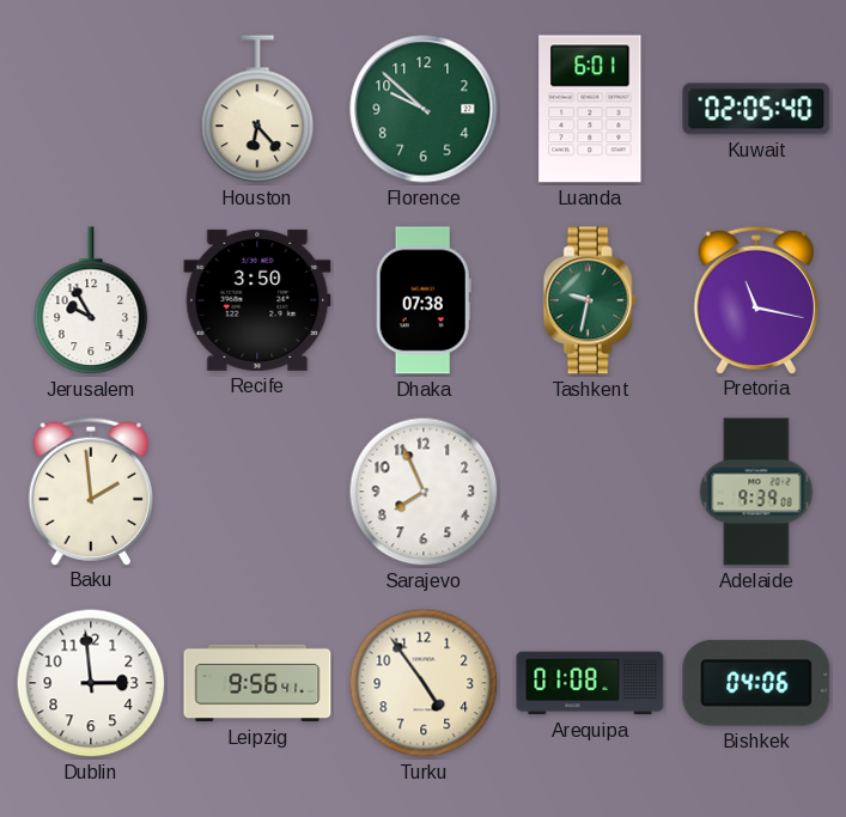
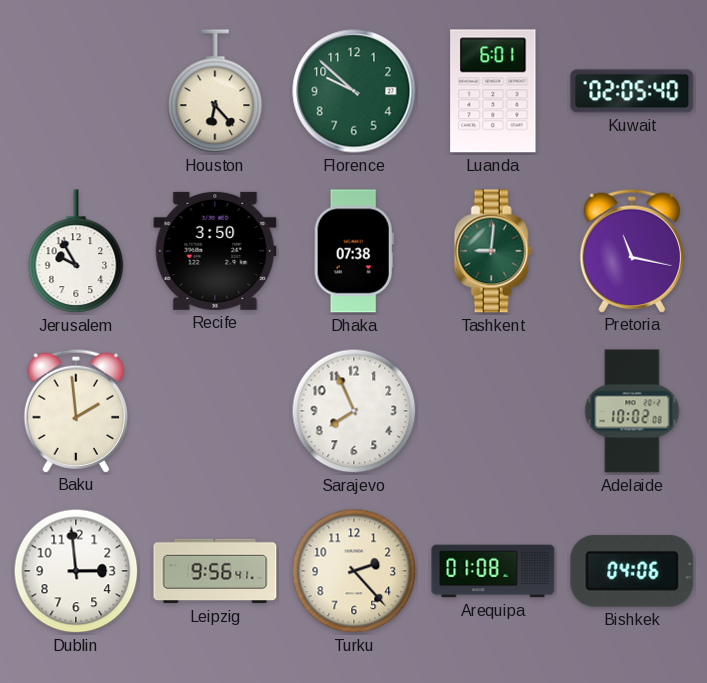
Tashkent: 9:32 -> 9:01 (493, 251)
Adelaide: 9:39 -> 10:02 (632, 411)
Turku: 4:54 -> 2:23 (354, 571)
